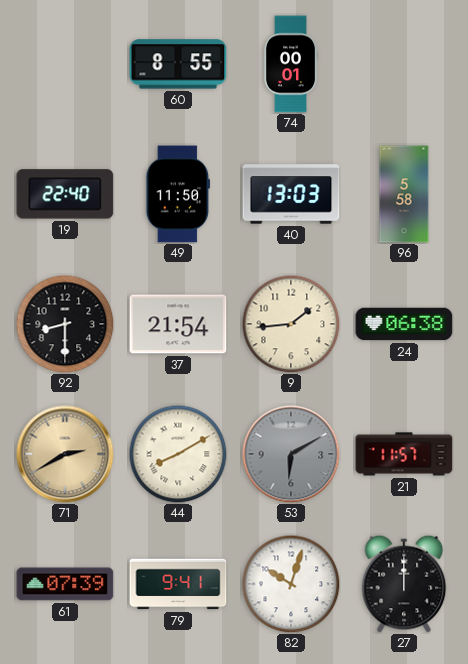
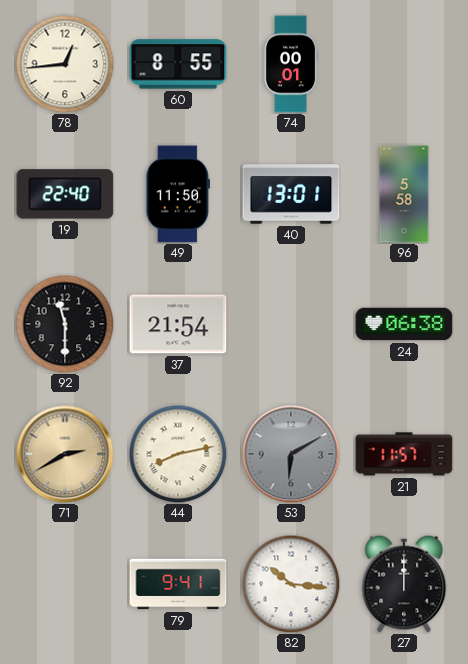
78: none -> 12:44 (65, 64)
40: 13:03 -> 13:01 (291, 194)
92: 8:30 -> 11:30 (65, 324)
9: 1:44 -> none (291, 324)
44: 8:10 -> 8:13 (178, 454)
61: 07:39 -> none (65, 584)
82: 10:03 -> 10:16 (291, 584)
